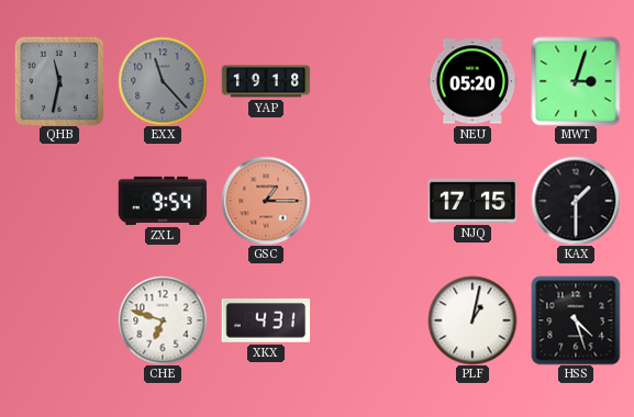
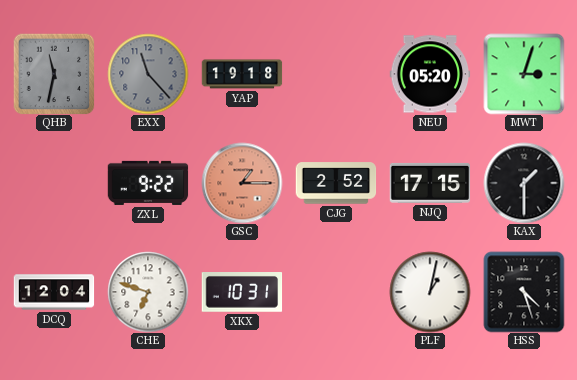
ZXL: 9:54 -> 9:22 (148, 183)
CJG: none -> 2:52 (336, 183)
DCQ: none -> 12:04 (54, 292)
XKX: 4:31 -> 10:31 (242, 293)
